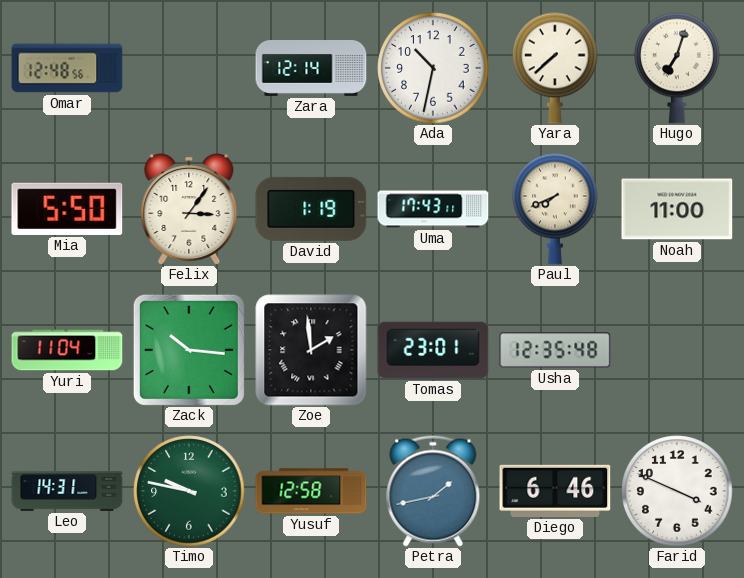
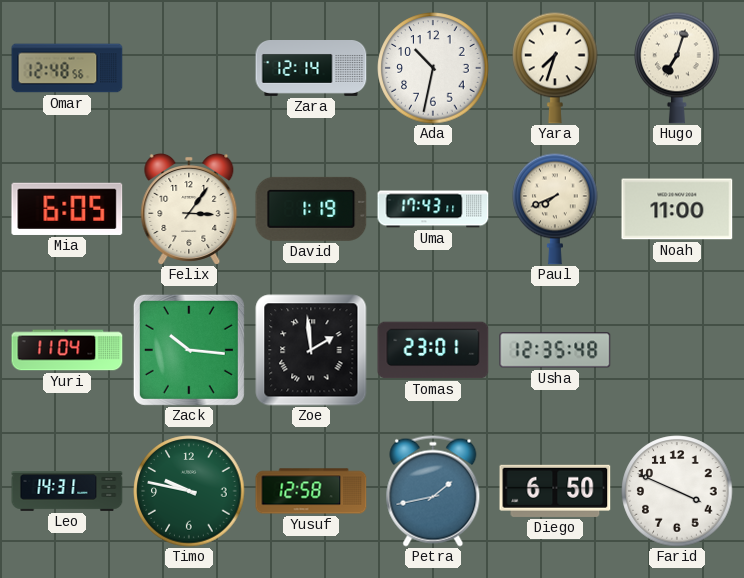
Yara: 7:38 -> 7:33 (555, 68)
Mia: 5:50 -> 6:05 (67, 209)
Diego: 6:46 -> 6:50 (555, 491)
